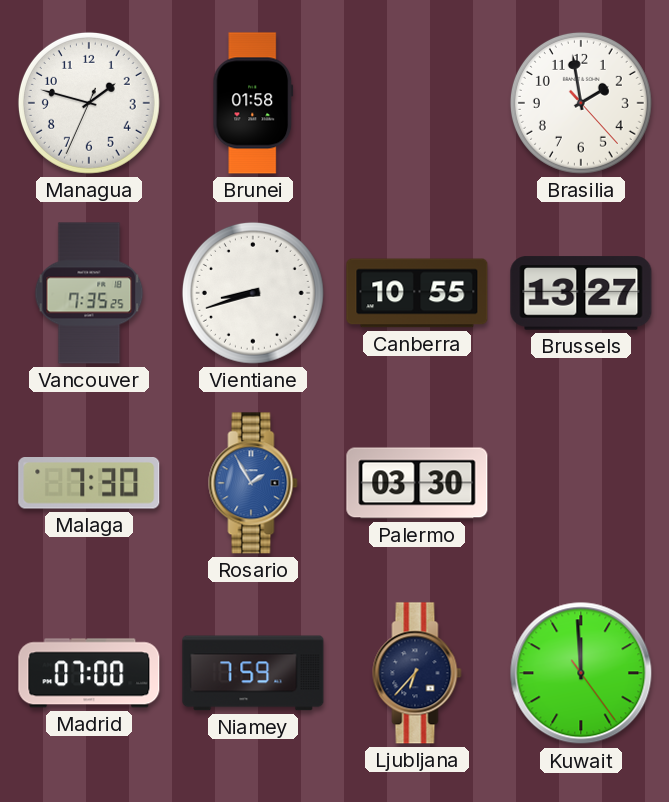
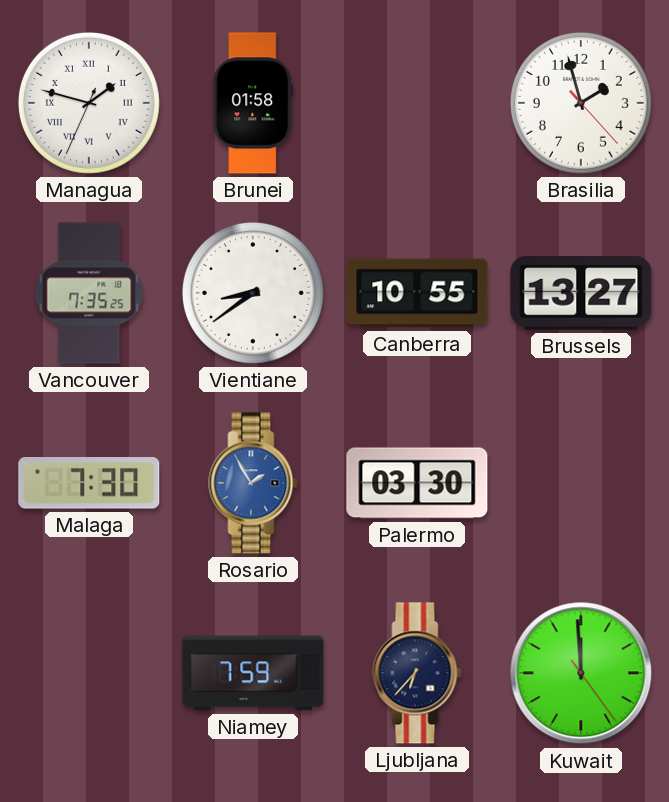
Managua numerals: Arabic -> Roman (89, 103)
Brasilia: 1:58 -> 1:57 (581, 103)
Vientiane: 8:42 -> 8:39 (253, 293)
Madrid: 07:00 -> none (89, 673)
